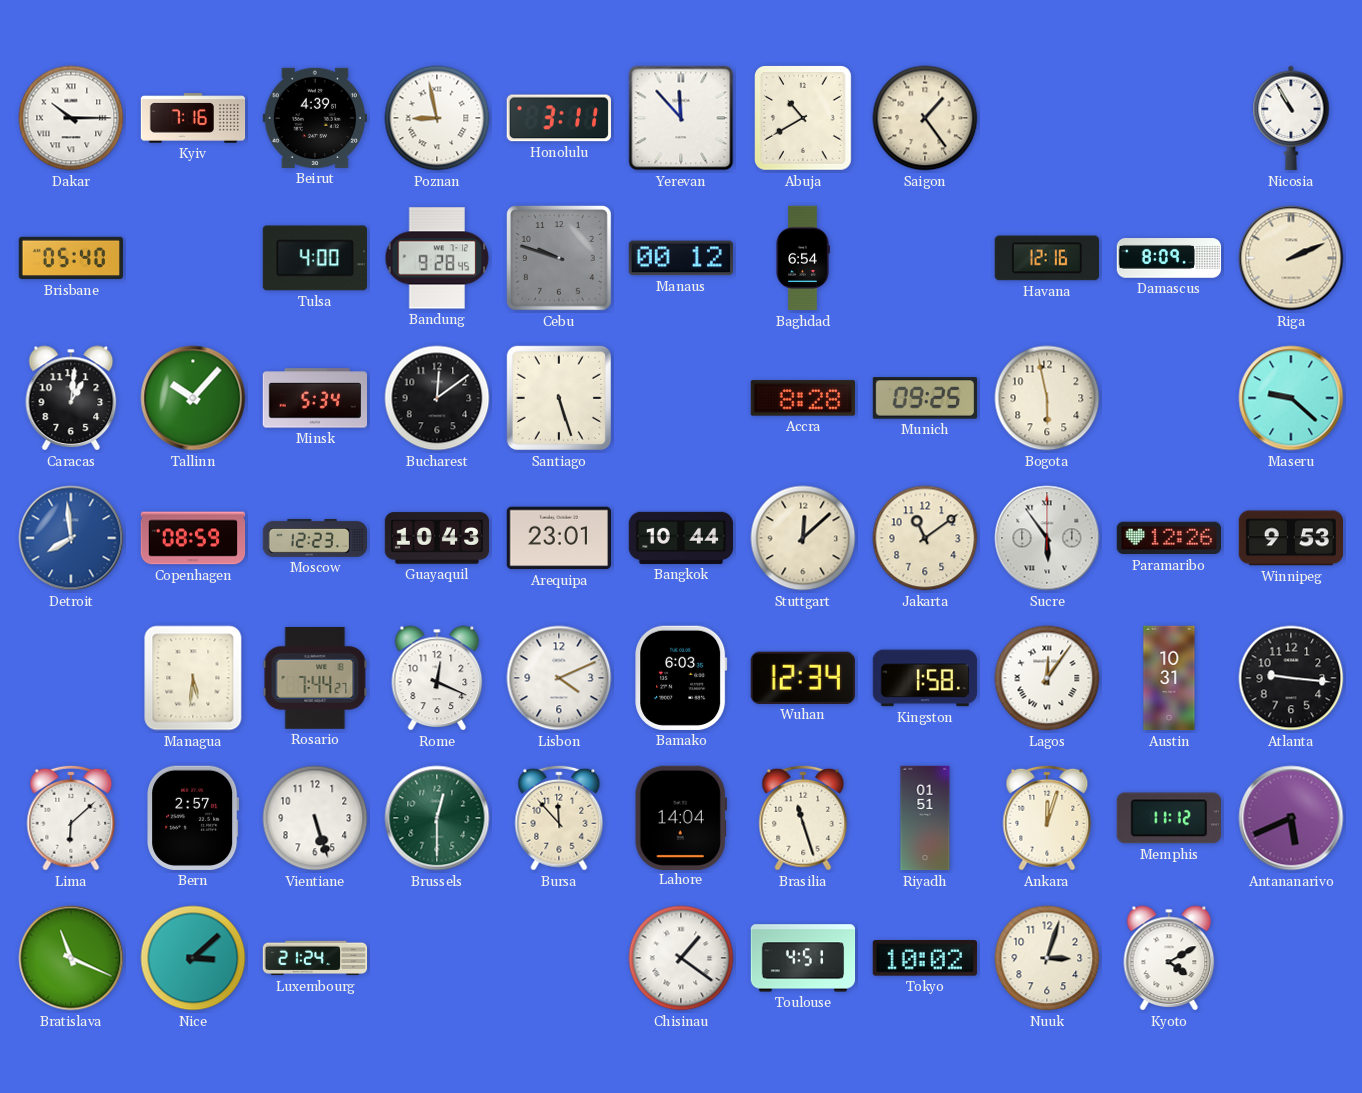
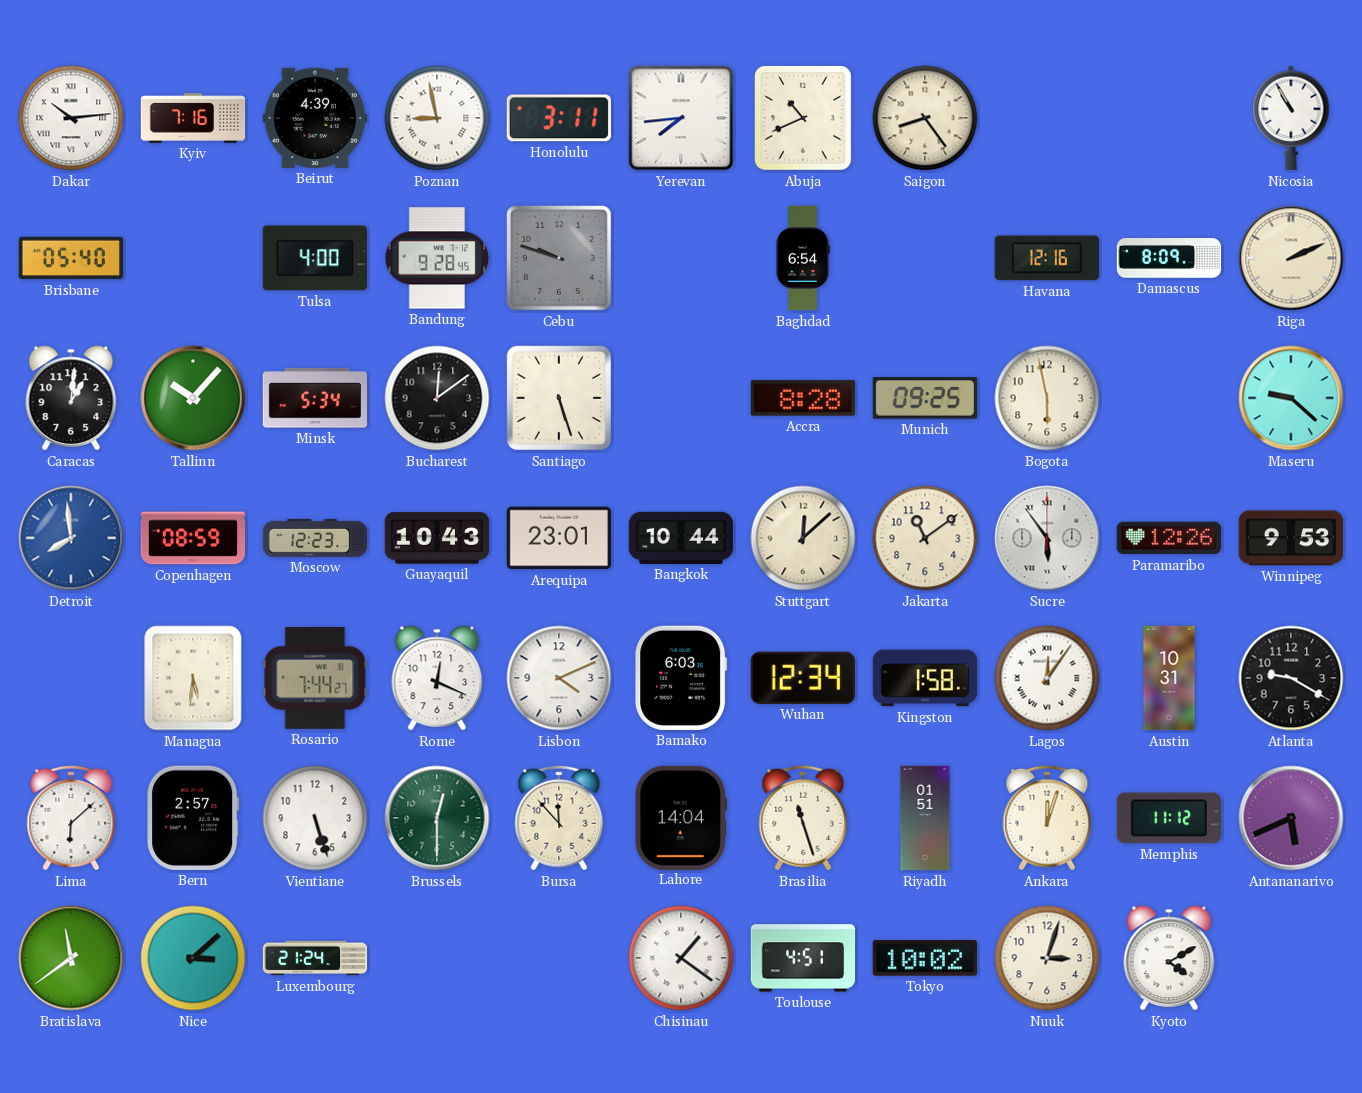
Dakar: 10:15 -> 10:14 (71, 118)
Yerevan: 11:53 -> 7:44 (681, 118)
Abuja: 10:40 -> 10:41 (804, 119)
Saigon: 1:24 -> 8:24 (925, 118)
Manaus: 00:12 -> none (680, 258)
Atlanta: 9:16 -> 9:20 (1291, 678)
Bratislava: 11:19 -> 11:39 (71, 958)
